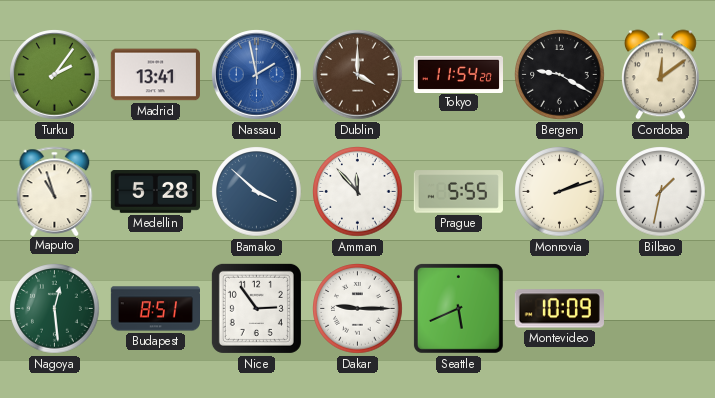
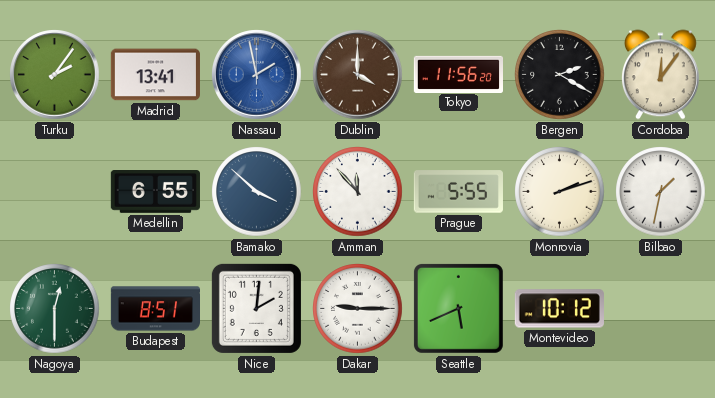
Tokyo: 11:54 -> 11:56 (458, 74)
Bergen: 9:20 -> 2:20 (560, 75)
Cordoba: 12:09 -> 12:06 (660, 75)
Maputo: 10:57 -> none (55, 191)
Medellin: 5:28 -> 6:55 (155, 192)
Nagoya: 12:29 -> 12:30 (55, 309)
Nice: 2:54 -> 2:01 (256, 308)
Montevideo: 10:09 -> 10:12 (559, 309)
